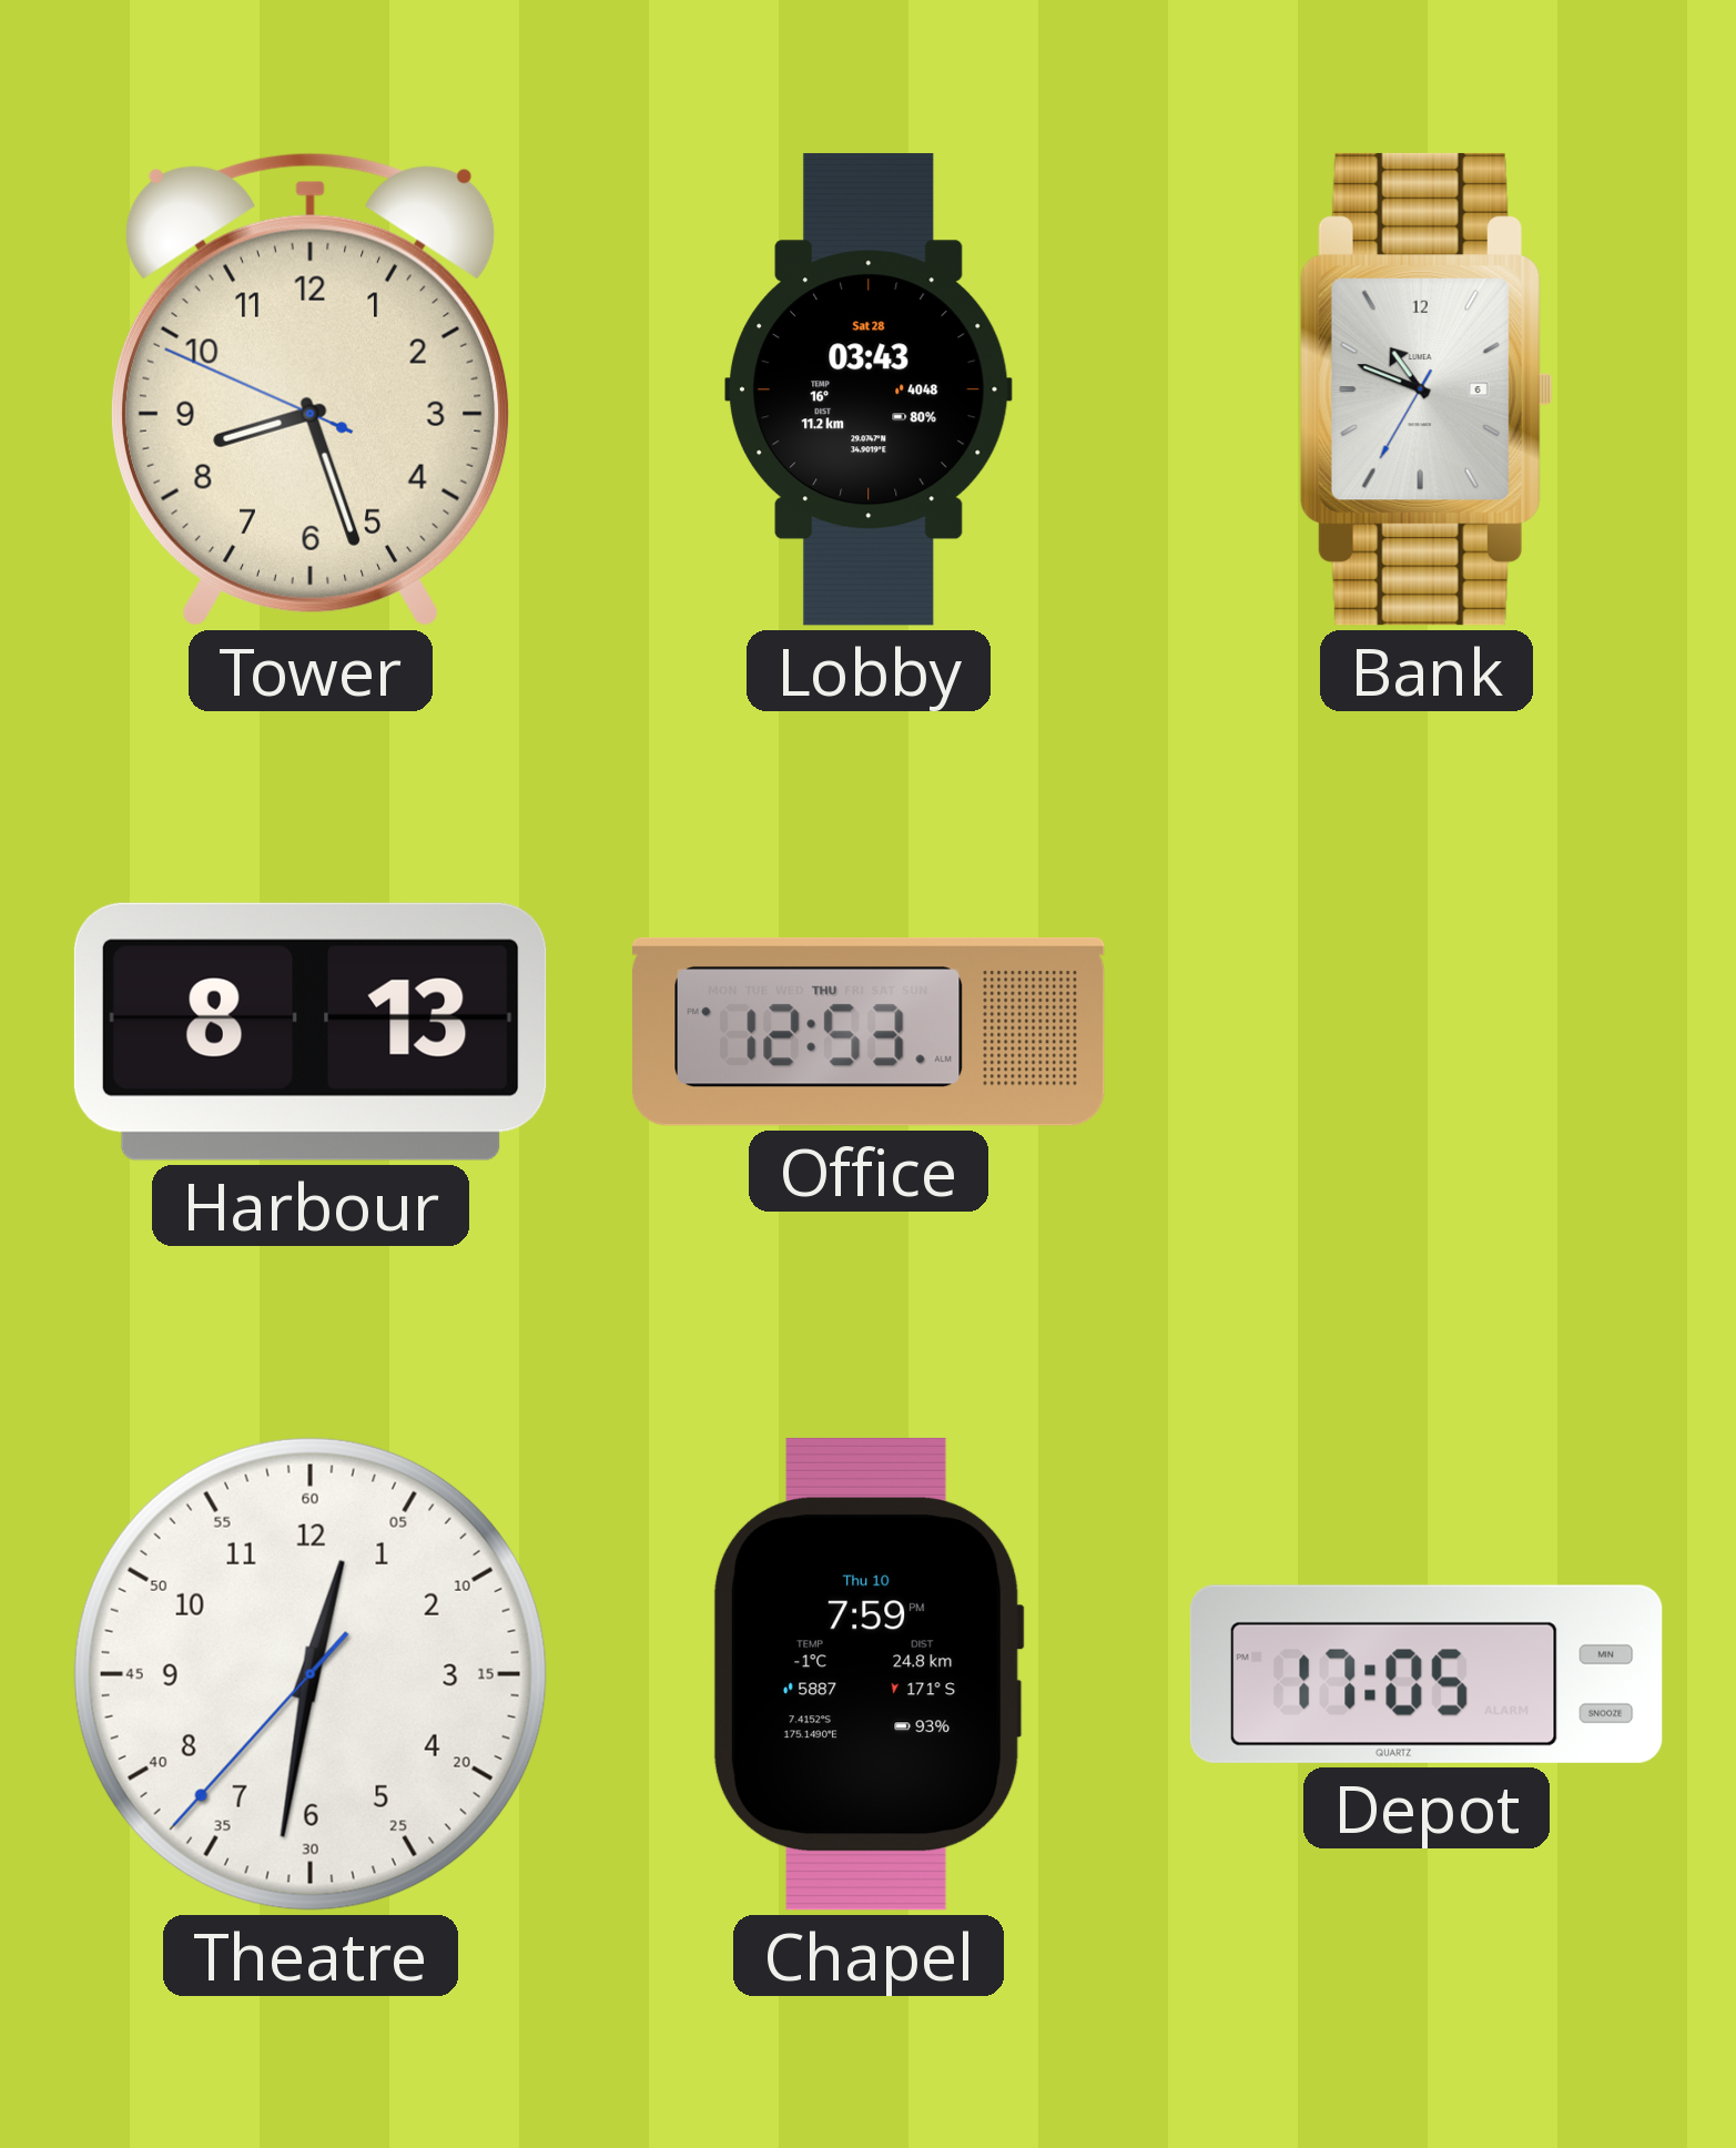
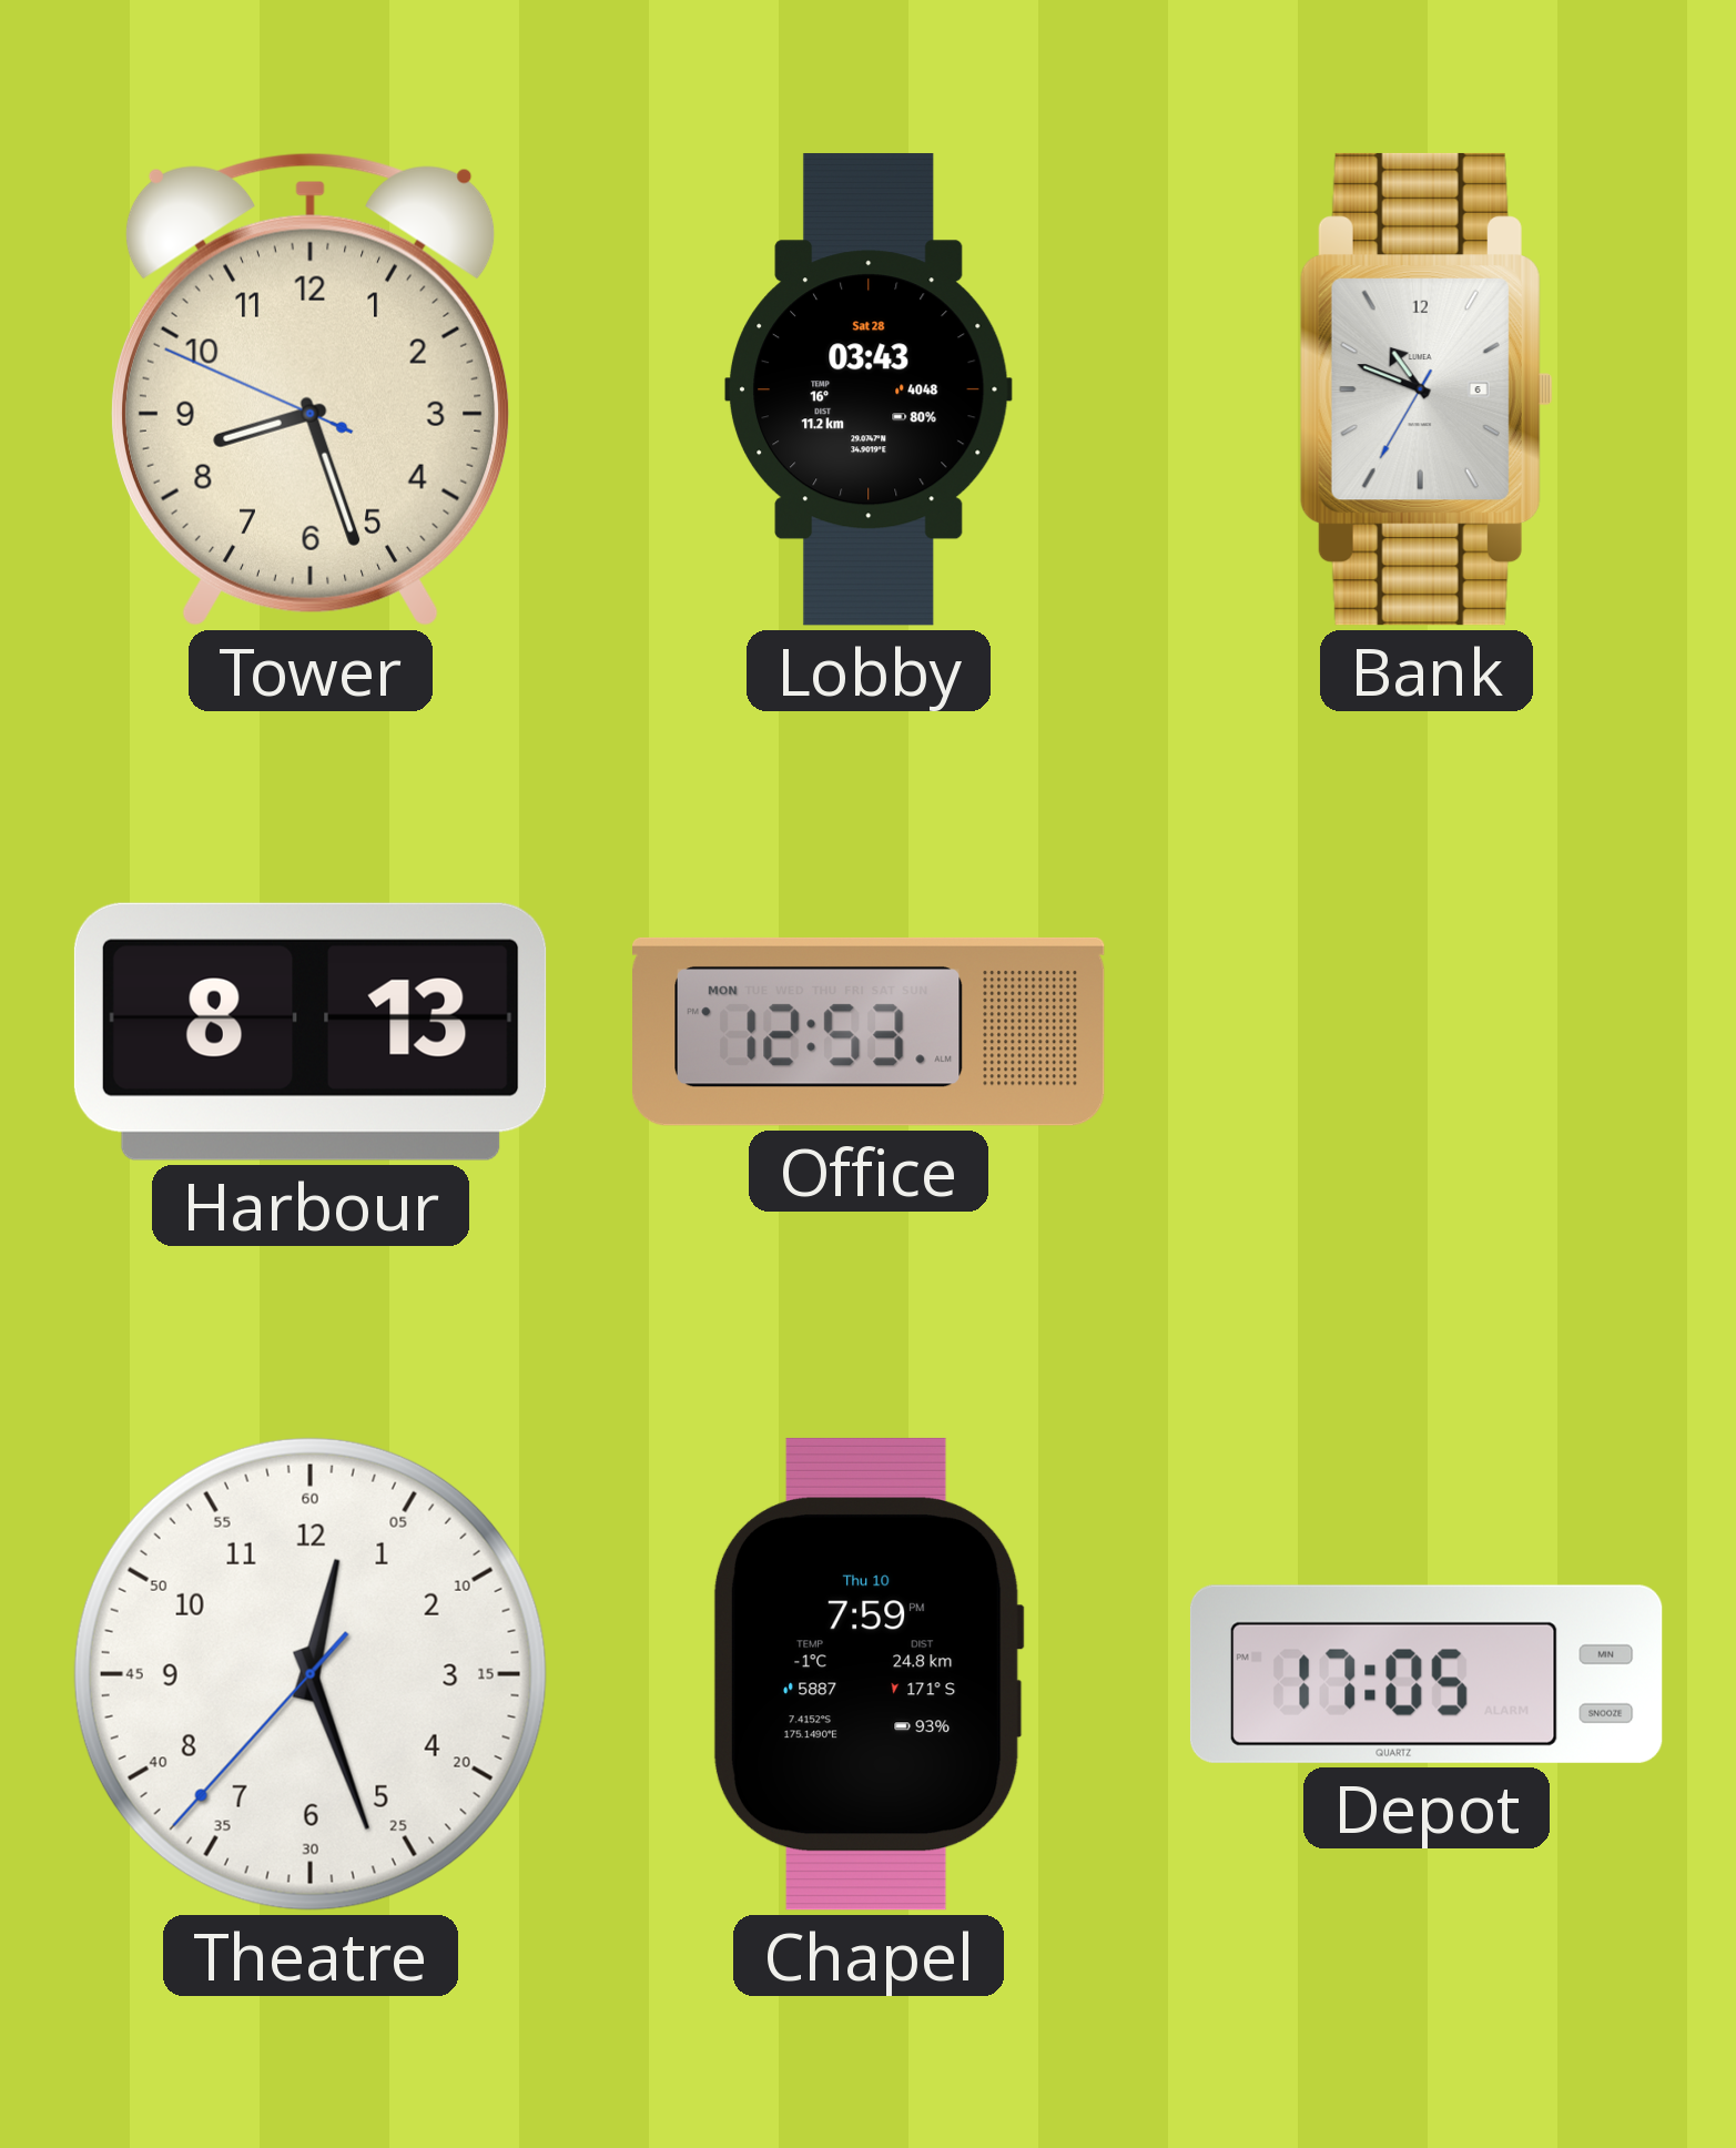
Office date: THU -> MON (870, 1032)
Theatre: 12:31 -> 12:26 (311, 1674)
